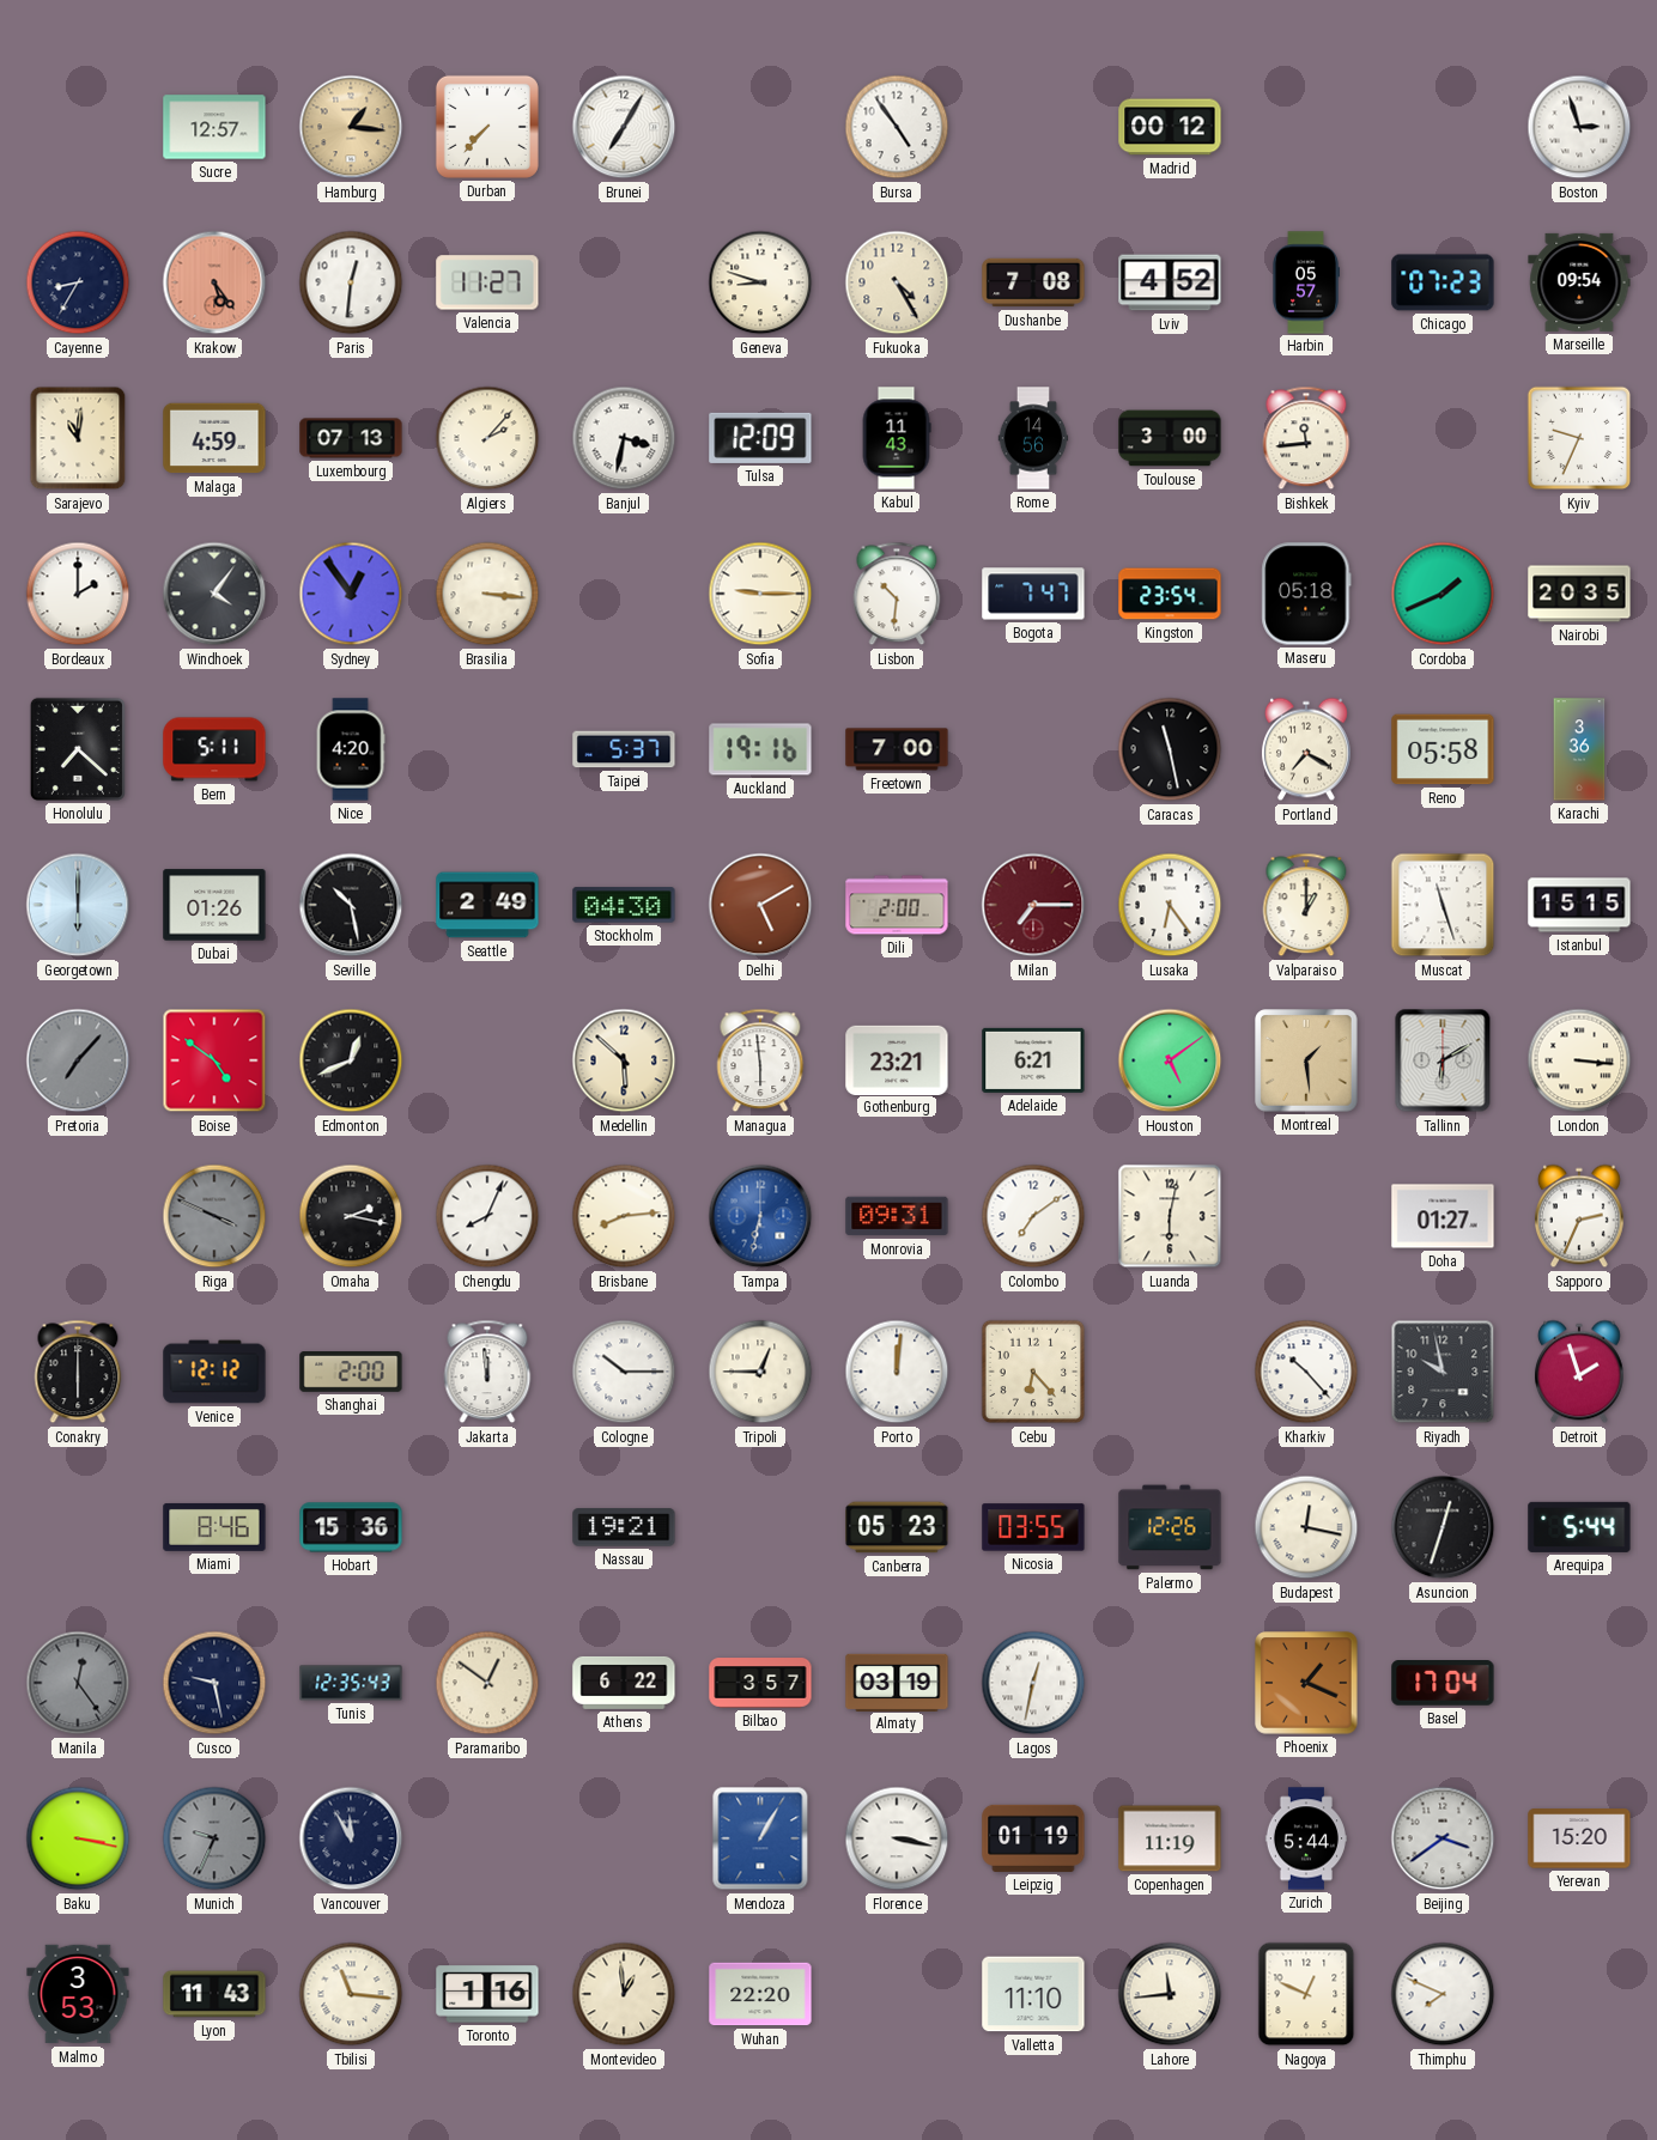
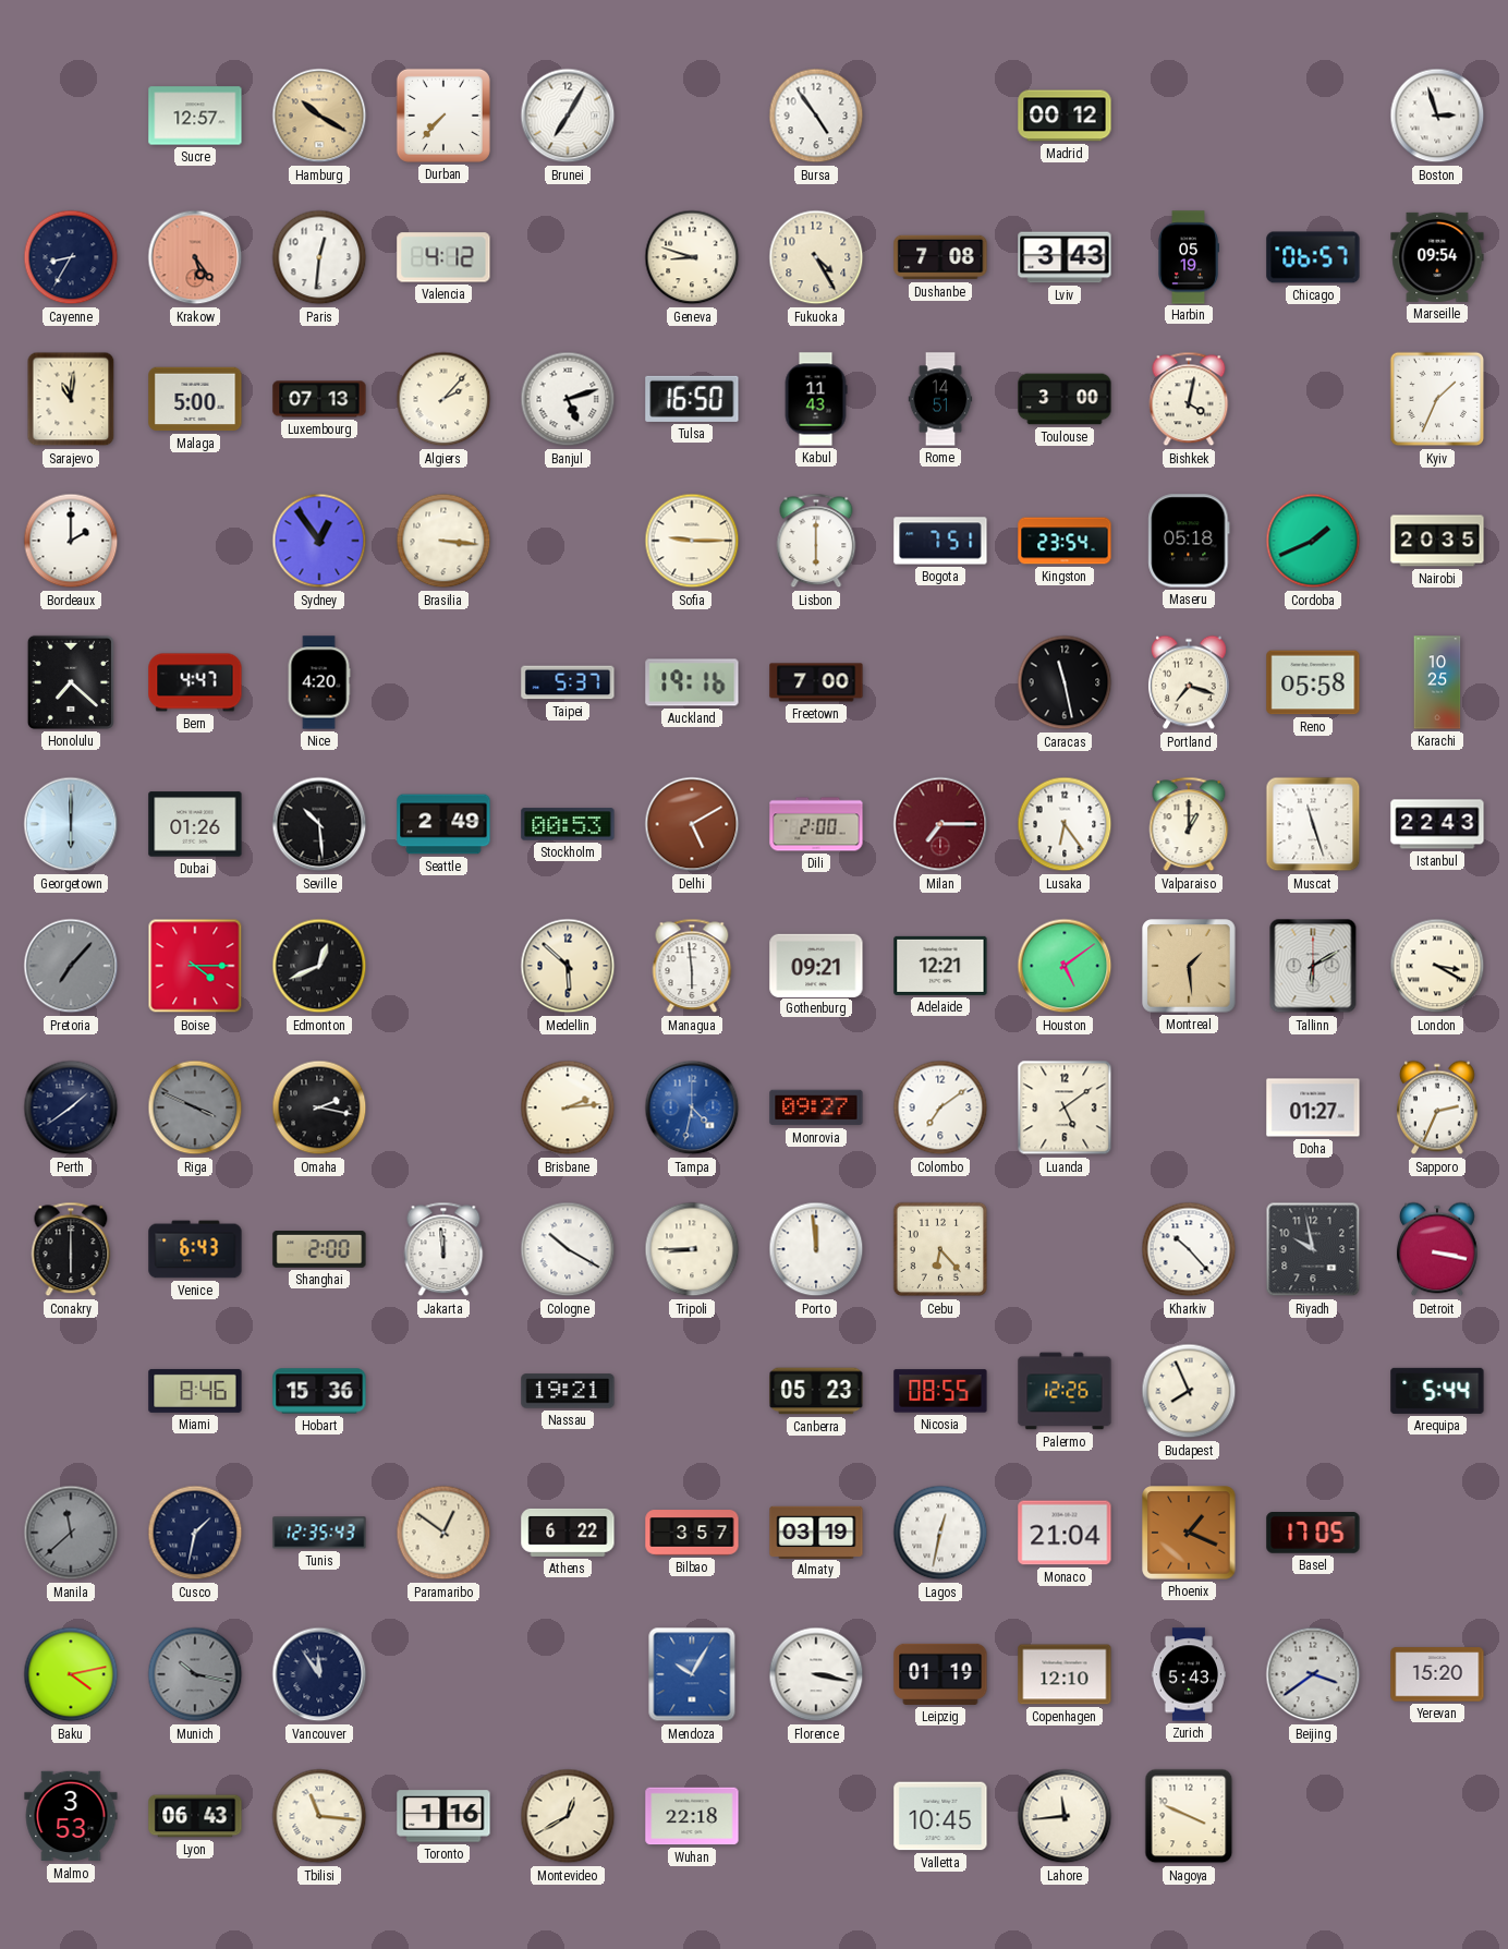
Hamburg: 1:16 -> 10:20 (319, 116)
Valencia: 11:27 -> 4:12 (443, 257)
Lviv: 4:52 -> 3:43 (1065, 257)
Harbin: 05:57 -> 05:19 (1189, 257)
Chicago: 07:23 -> 06:57 (1313, 257)
Malaga: 4:59 -> 5:00 (195, 399)
Banjul: 3:32 -> 5:12 (568, 399)
Tulsa: 12:09 -> 16:50 (692, 399)
Rome: 14:56 -> 14:51 (940, 399)
Bishkek: 11:44 -> 4:02 (1189, 399)
Kyiv: 9:34 -> 1:34 (1437, 399)
Windhoek: 4:06 -> none (214, 594)
Lisbon: 10:31 -> 6:00 (816, 541)
Bogota: 7:47 -> 7:51 (940, 541)
Bern: 5:11 -> 4:47 (195, 682)
Portland: 7:20 -> 7:18 (1189, 682)
Karachi: 3:36 -> 10:25 (1437, 682)
Seville: 10:28 -> 10:29 (319, 824)
Stockholm: 04:30 -> 00:53 (568, 824)
Istanbul: 15:15 -> 22:43 (1437, 824)
Boise: 4:51 -> 4:15 (195, 966)
Gothenburg: 23:21 -> 09:21 (816, 965)
Adelaide: 6:21 -> 12:21 (940, 966)
London: 3:16 -> 3:20 (1437, 966)
Perth: none -> 1:39 (71, 1107)
Chengdu: 8:04 -> none (487, 1216)
Brisbane: 8:14 -> 2:14 (568, 1107)
Tampa: 6:32 -> 4:32 (692, 1107)
Monrovia: 09:31 -> 09:27 (816, 1107)
Luanda: 6:02 -> 5:09 (1065, 1107)
Venice: 12:12 -> 6:43 (195, 1249)
Cologne: 10:15 -> 10:20 (568, 1249)
Tripoli: 12:45 -> 8:45 (692, 1249)
Porto: 12:01 -> 11:59 (816, 1249)
Detroit: 1:57 -> 3:17 (1437, 1249)
Nicosia: 03:55 -> 08:55 (940, 1391)
Budapest: 12:17 -> 7:56 (1189, 1391)
Asuncion: 12:33 -> none (1443, 1527)
Manila: 12:24 -> 11:38 (71, 1533)
Cusco: 9:28 -> 1:32 (195, 1533)
Monaco: none -> 21:04 (1065, 1533)
Basel: 17:04 -> 17:05 (1313, 1534)
Baku: 3:17 -> 4:13 (71, 1674)
Munich: 9:34 -> 10:17 (195, 1674)
Vancouver: 11:55 -> 11:54 (319, 1674)
Mendoza: 1:05 -> 10:05 (692, 1674)
Copenhagen: 11:19 -> 12:10 (1065, 1674)
Zurich: 5:44 -> 5:43 (1189, 1674)
Lyon: 11:43 -> 06:43 (195, 1816)
Montevideo: 12:59 -> 12:40 (568, 1816)
Wuhan: 22:20 -> 22:18 (692, 1816)
Valletta: 11:10 -> 10:45 (940, 1816)
Nagoya: 12:49 -> 3:49 (1189, 1816)
Thimphu: 7:49 -> none (1443, 1994)
